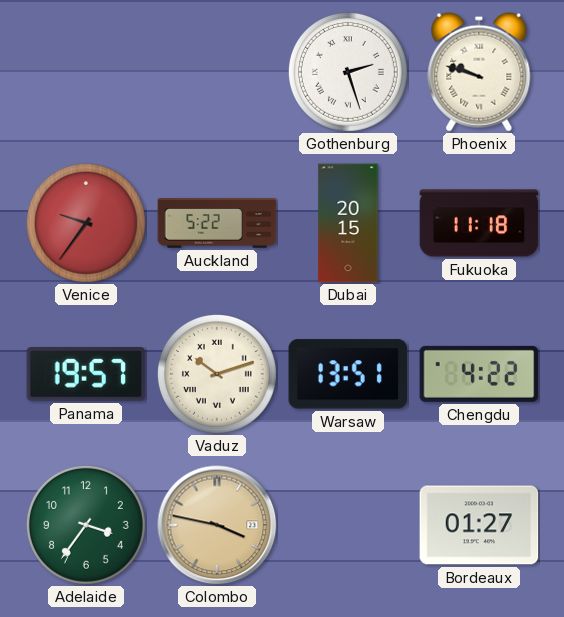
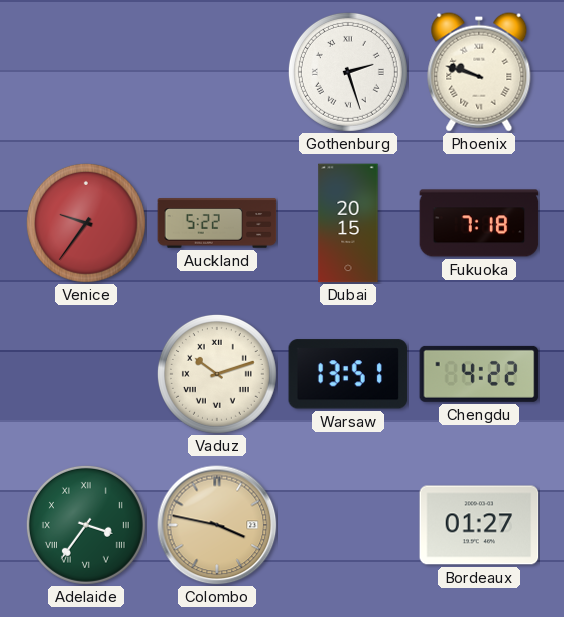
Fukuoka: 11:18 -> 7:18 (479, 223)
Panama: 19:57 -> none (86, 375)
Adelaide numerals: Arabic -> Roman (86, 525)
